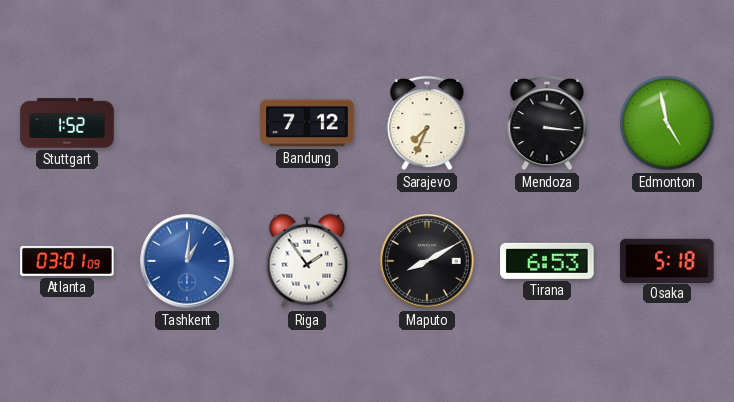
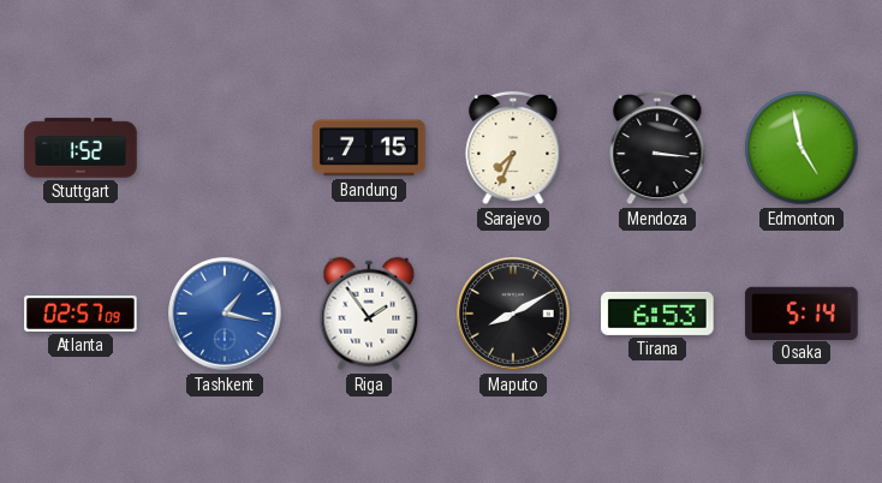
Bandung: 7:12 -> 7:15 (369, 148)
Atlanta: 03:01 -> 02:57 (81, 314)
Tashkent: 1:01 -> 1:17 (225, 314)
Osaka: 5:18 -> 5:14 (801, 312)
